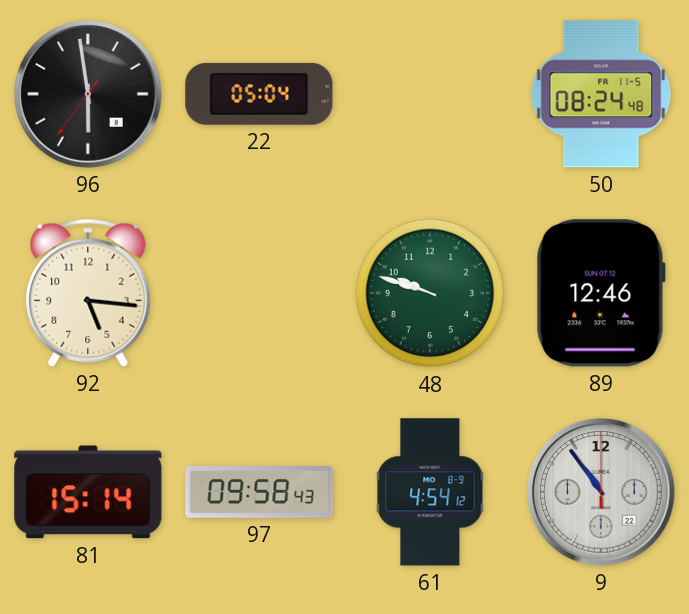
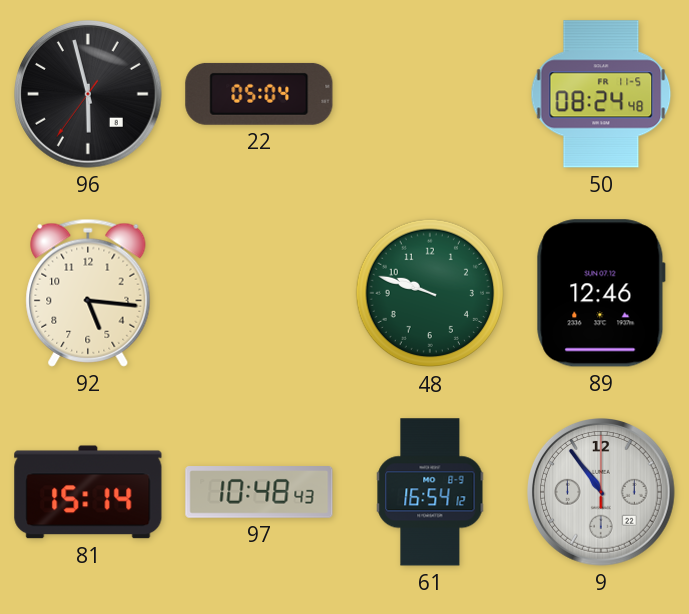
96: 5:58 -> 5:57 (89, 95)
97: 09:58 -> 10:48 (259, 492)
61: 4:54 -> 16:54 (430, 492)
